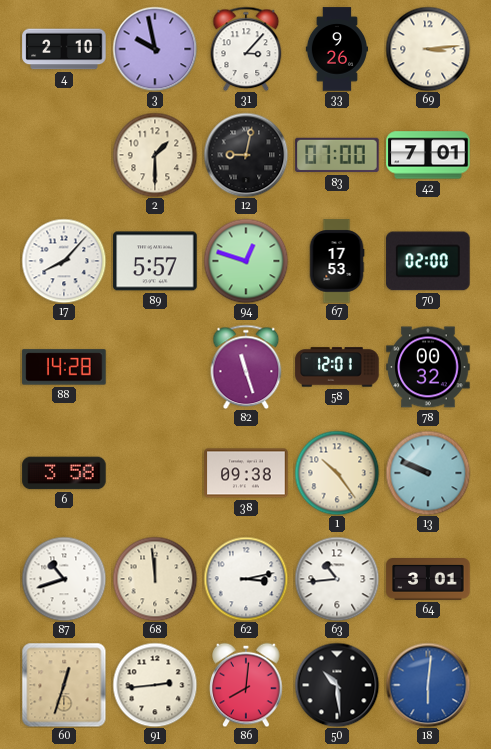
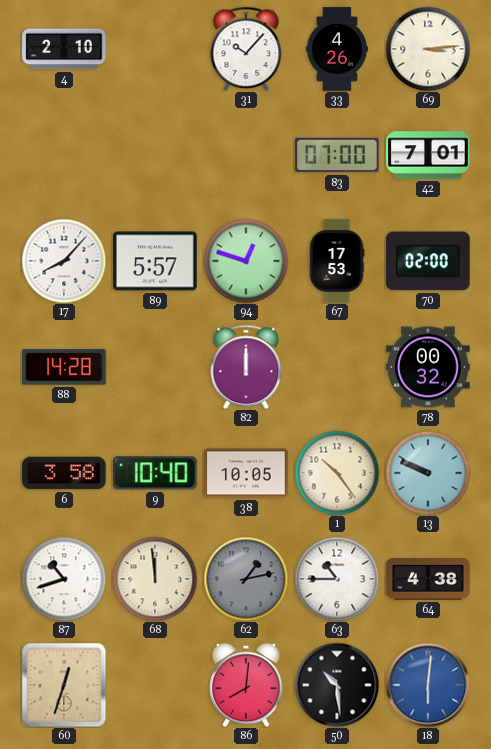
3: 9:58 -> none (155, 49)
31: 3:07 -> 10:07 (246, 49)
33: 9:26 -> 4:26 (336, 49)
2: 1:30 -> none (155, 155)
12: 9:02 -> none (246, 155)
82: 11:27 -> 12:00 (246, 367)
58: 12:01 -> none (337, 367)
9: none -> 10:40 (155, 473)
38: 09:38 -> 10:05 (246, 473)
62: 3:13 -> 1:13 (246, 579)
62 dial: white -> grey (246, 579)
63: 10:44 -> 10:45 (337, 579)
64: 3:01 -> 4:38 (428, 580)
91: 2:44 -> none (155, 685)
